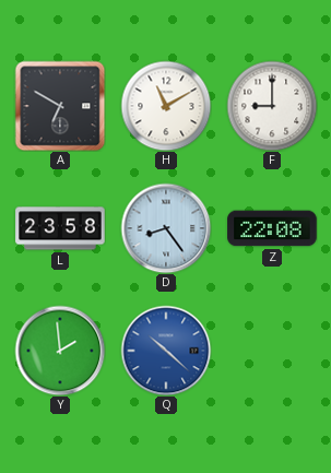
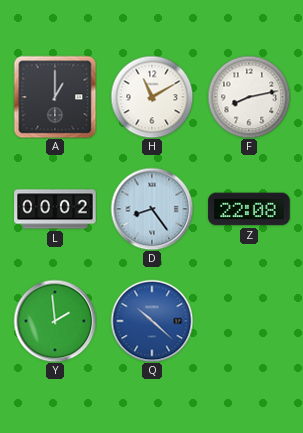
A: 6:50 -> 1:00 (55, 97)
F: 9:00 -> 8:13 (249, 97)
L: 23:58 -> 00:02 (55, 209)
